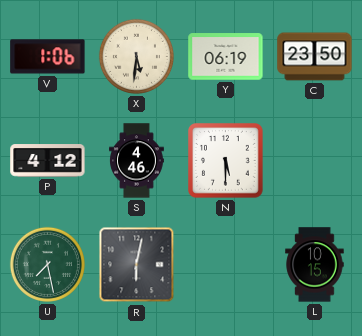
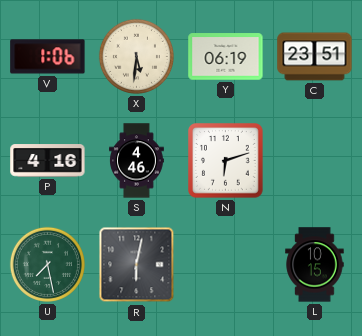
C: 23:50 -> 23:51 (315, 57)
P: 4:12 -> 4:16 (48, 161)
N: 5:30 -> 6:12 (226, 161)
